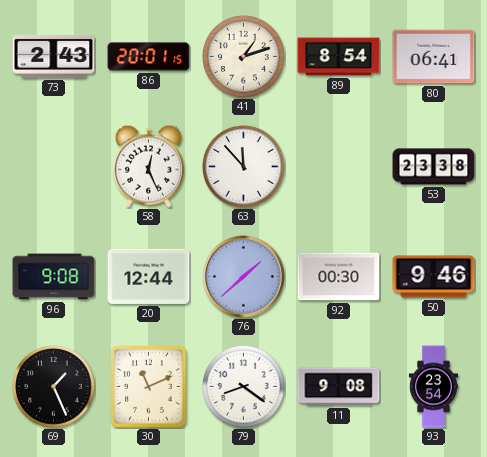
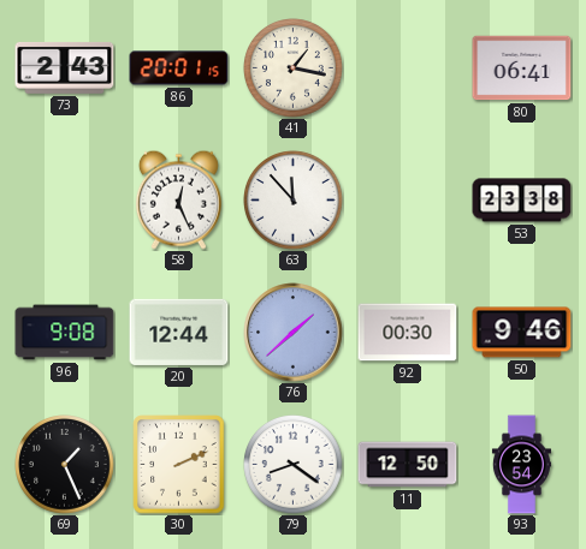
41: 1:12 -> 1:17 (294, 68)
89: 8:54 -> none (339, 57)
30: 11:11 -> 2:11 (179, 465)
11: 9:08 -> 12:50 (408, 465)
